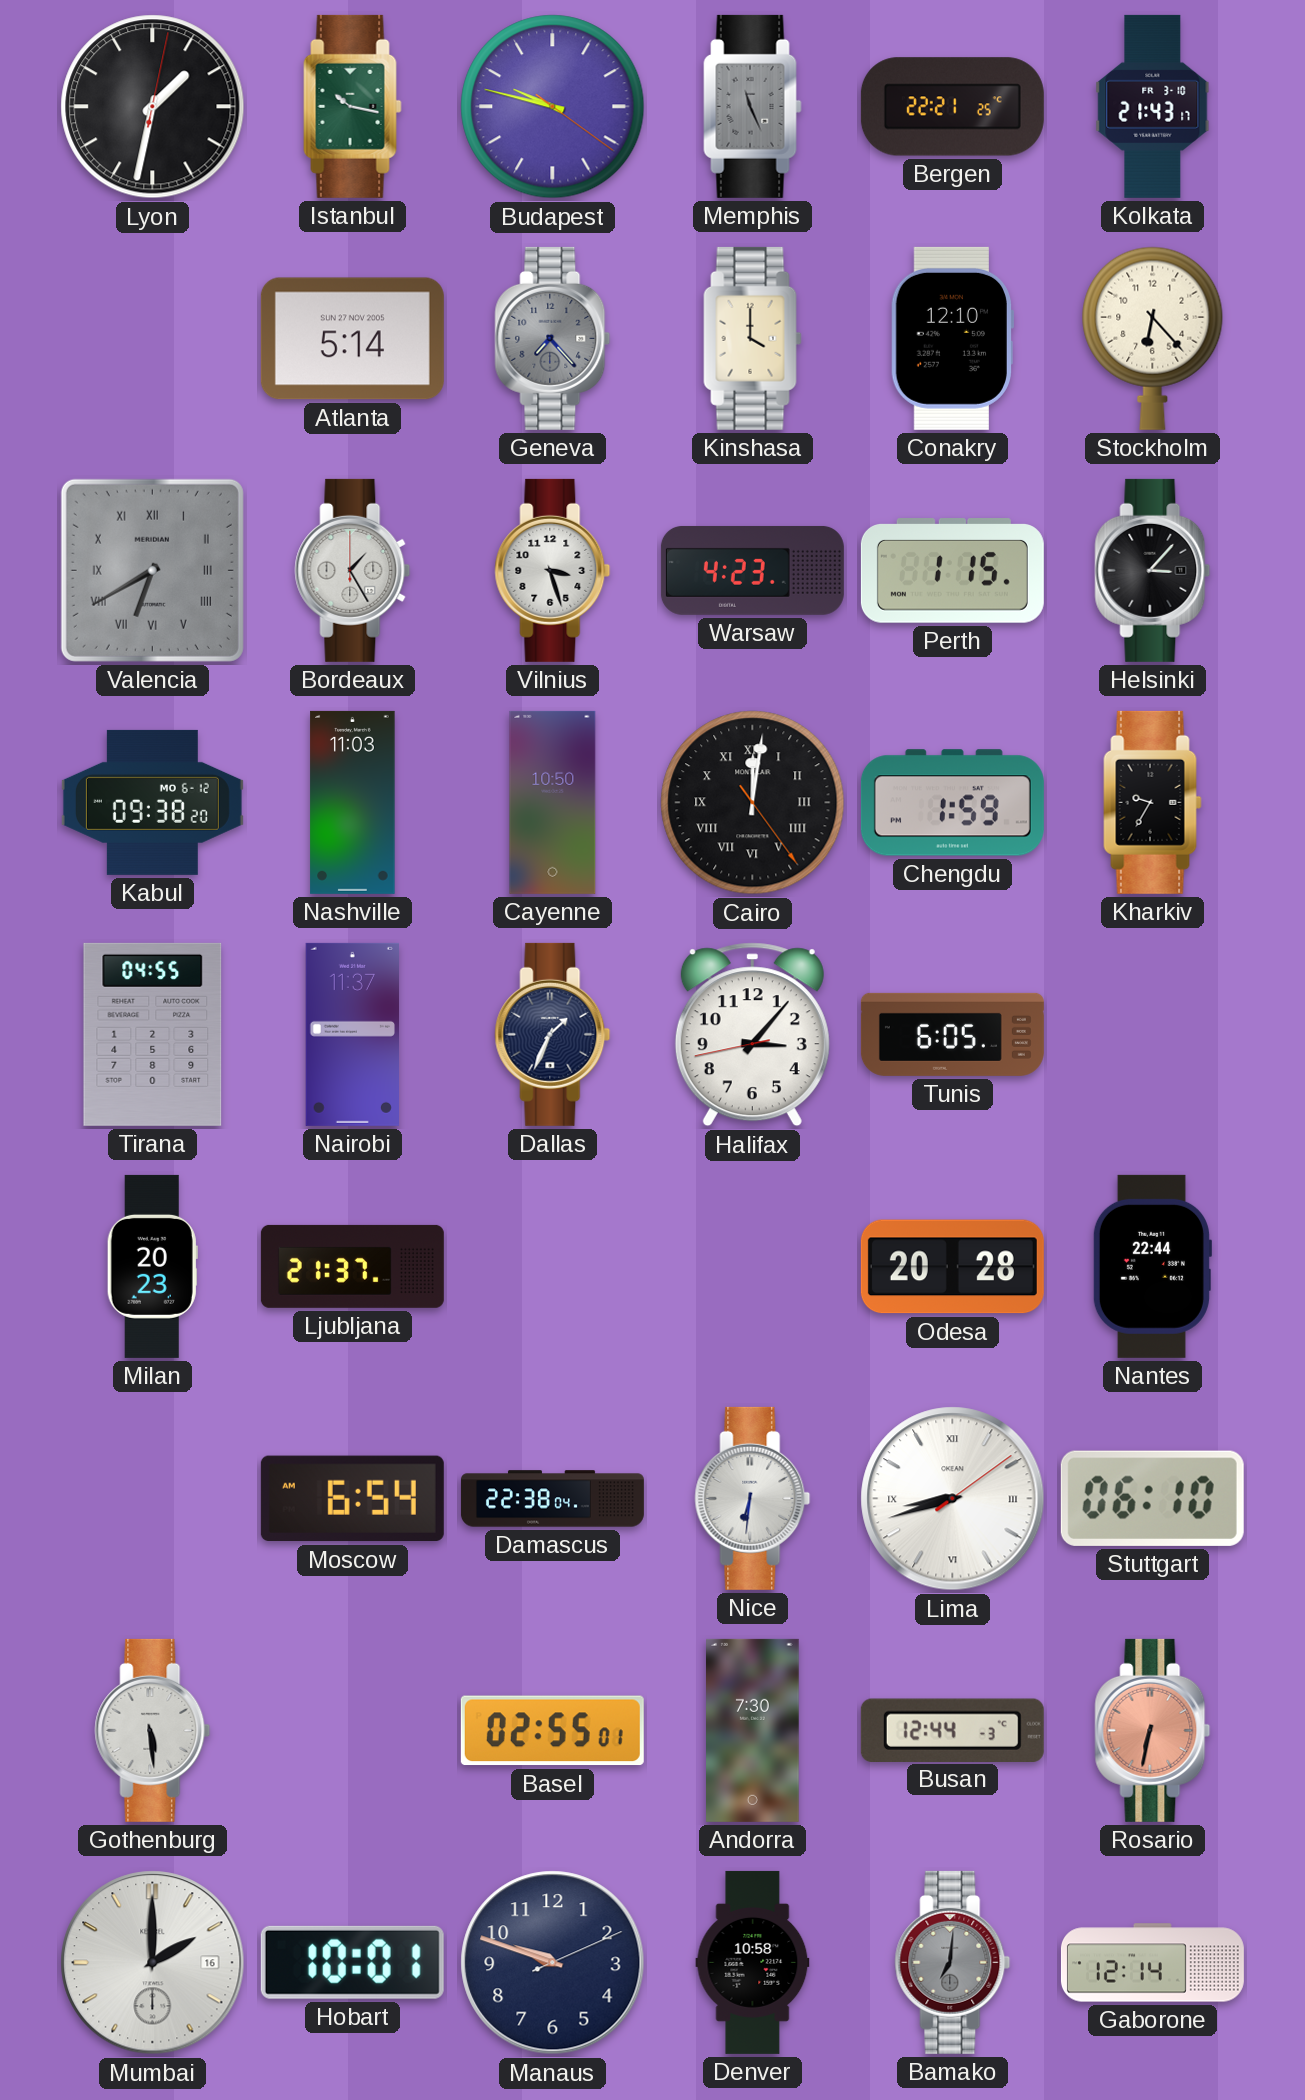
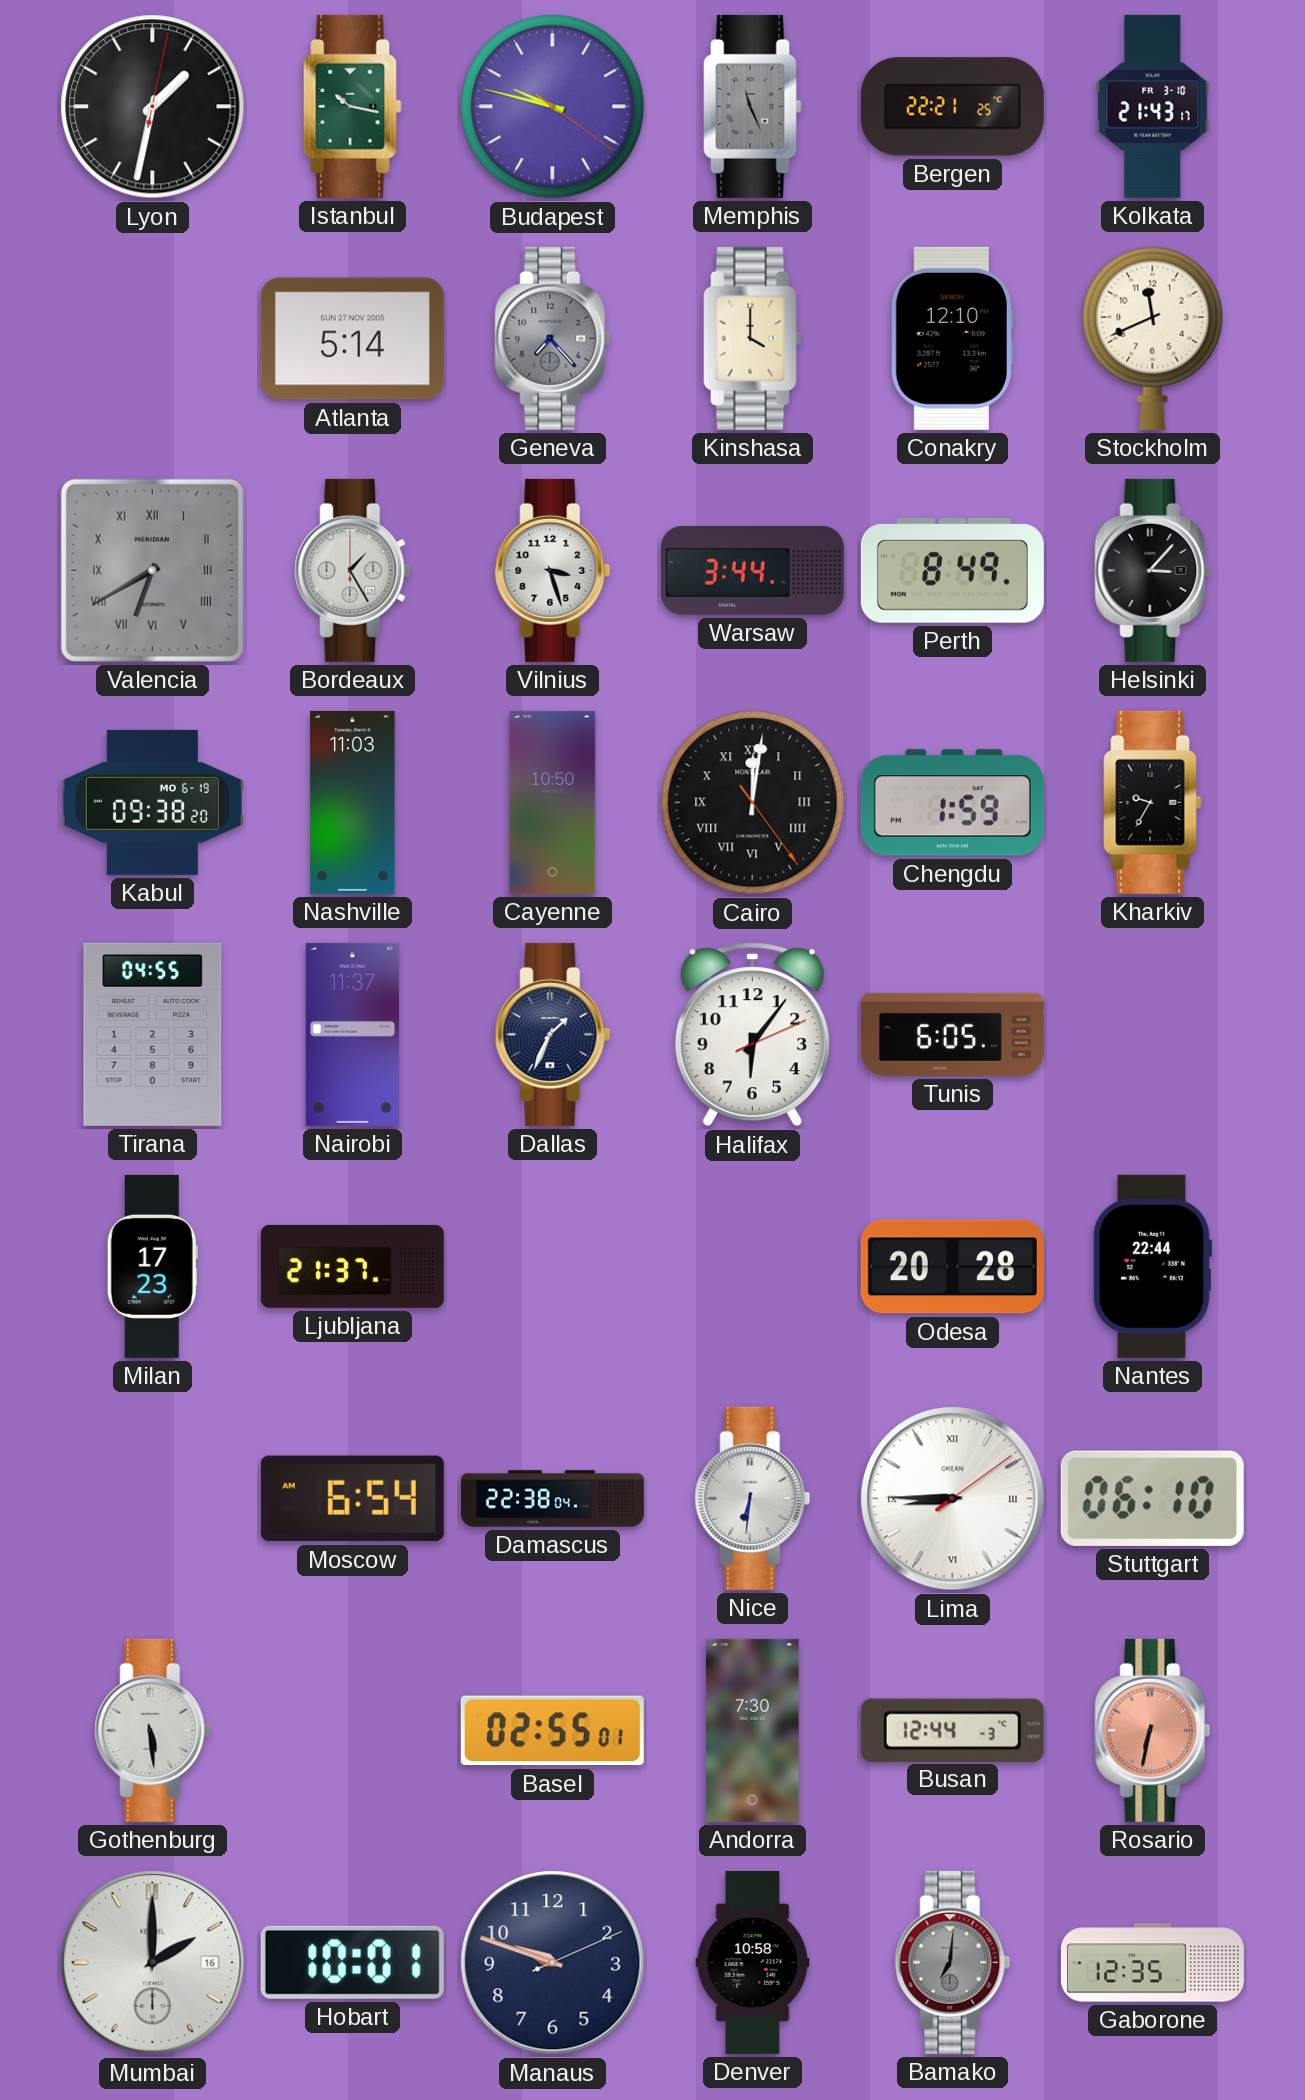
Stockholm: 6:23 -> 11:41 (1153, 338)
Warsaw: 4:23 -> 3:44 (752, 570)
Perth: 1:15 -> 8:49 (952, 571)
Kabul date: MO 6-12 -> MO 6-19 (152, 802)
Halifax: 3:06 -> 6:06 (752, 1035)
Milan: 20:23 -> 17:23 (152, 1266)
Lima: 8:42 -> 8:45 (953, 1499)
Gaborone: 12:14 -> 12:35 (1152, 1963)
